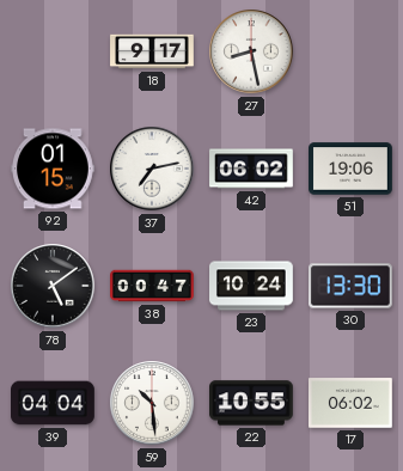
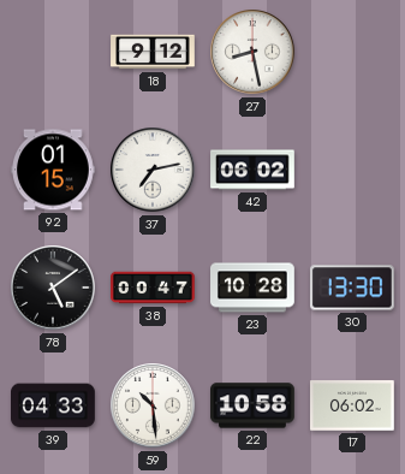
18: 9:17 -> 9:12 (153, 52)
51: 19:06 -> none (350, 169)
23: 10:24 -> 10:28 (254, 288)
39: 04:04 -> 04:33 (54, 405)
22: 10:55 -> 10:58 (254, 405)
